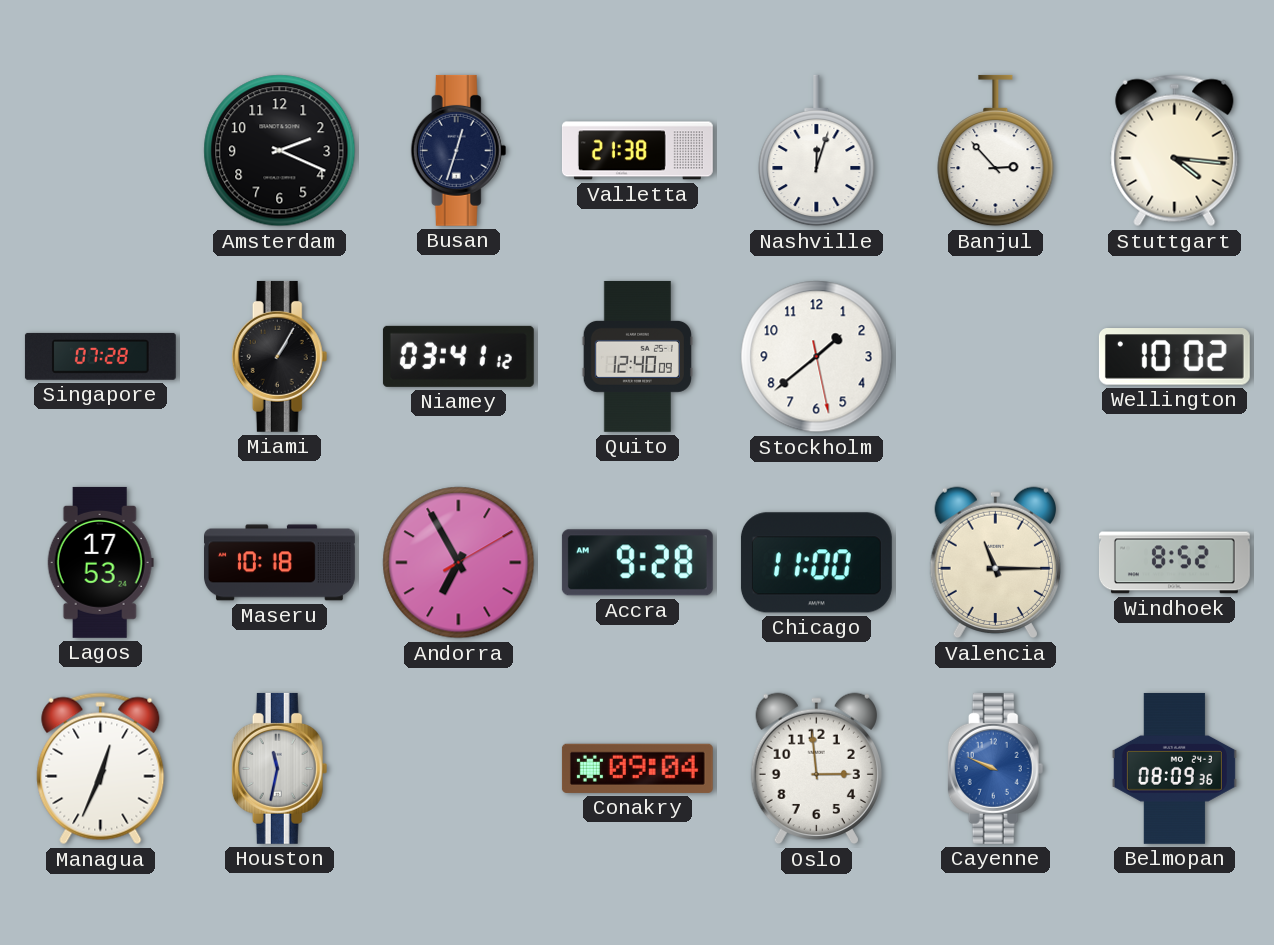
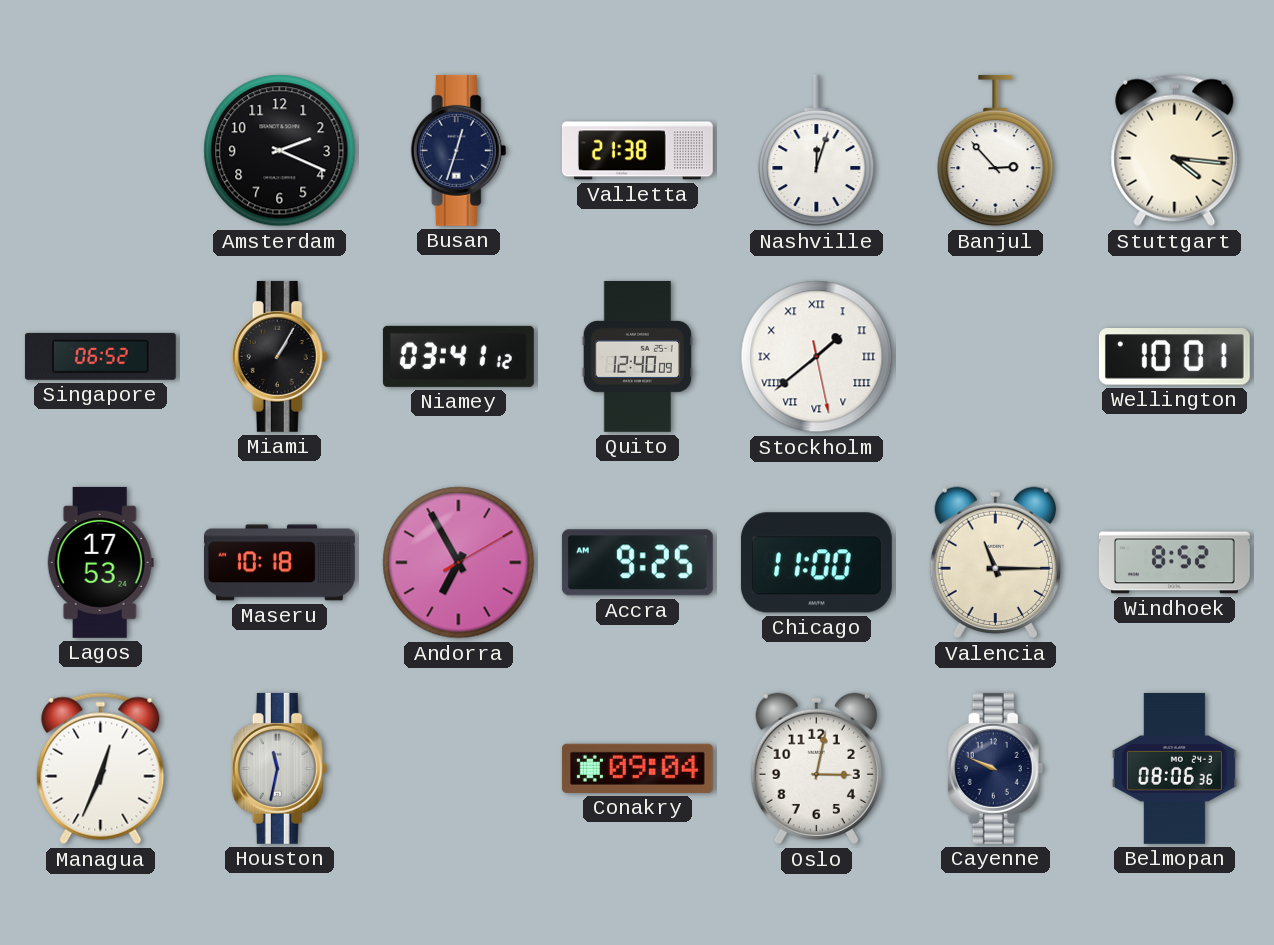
Singapore: 07:28 -> 06:52 (100, 356)
Stockholm numerals: Arabic -> Roman (817, 357)
Wellington: 10:02 -> 10:01 (1174, 357)
Accra: 9:28 -> 9:25 (637, 563)
Oslo: 2:59 -> 3:02 (816, 769)
Cayenne dial: blue -> navy (996, 768)
Belmopan: 08:09 -> 08:06 (1174, 768)
